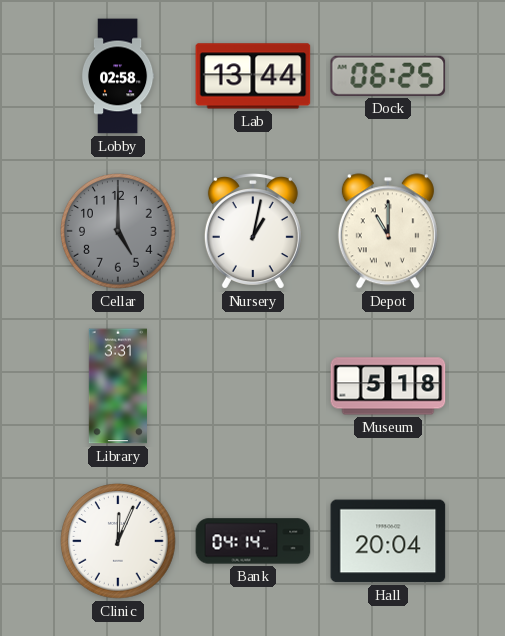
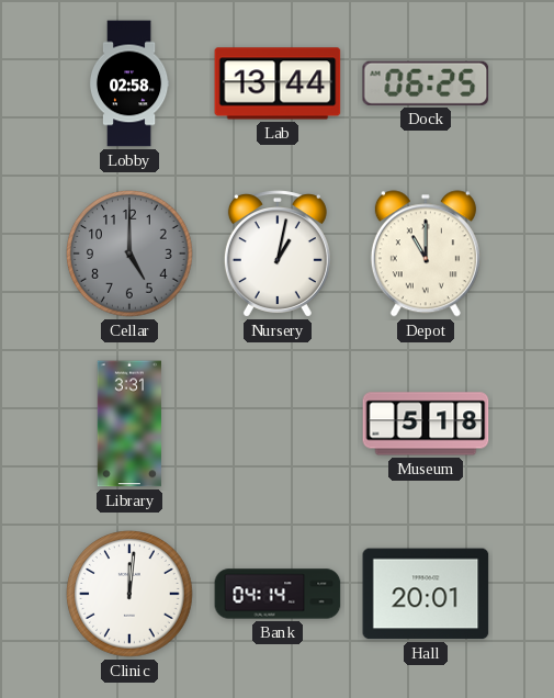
Clinic: 12:04 -> 12:01 (129, 594)
Hall: 20:04 -> 20:01 (426, 594)
